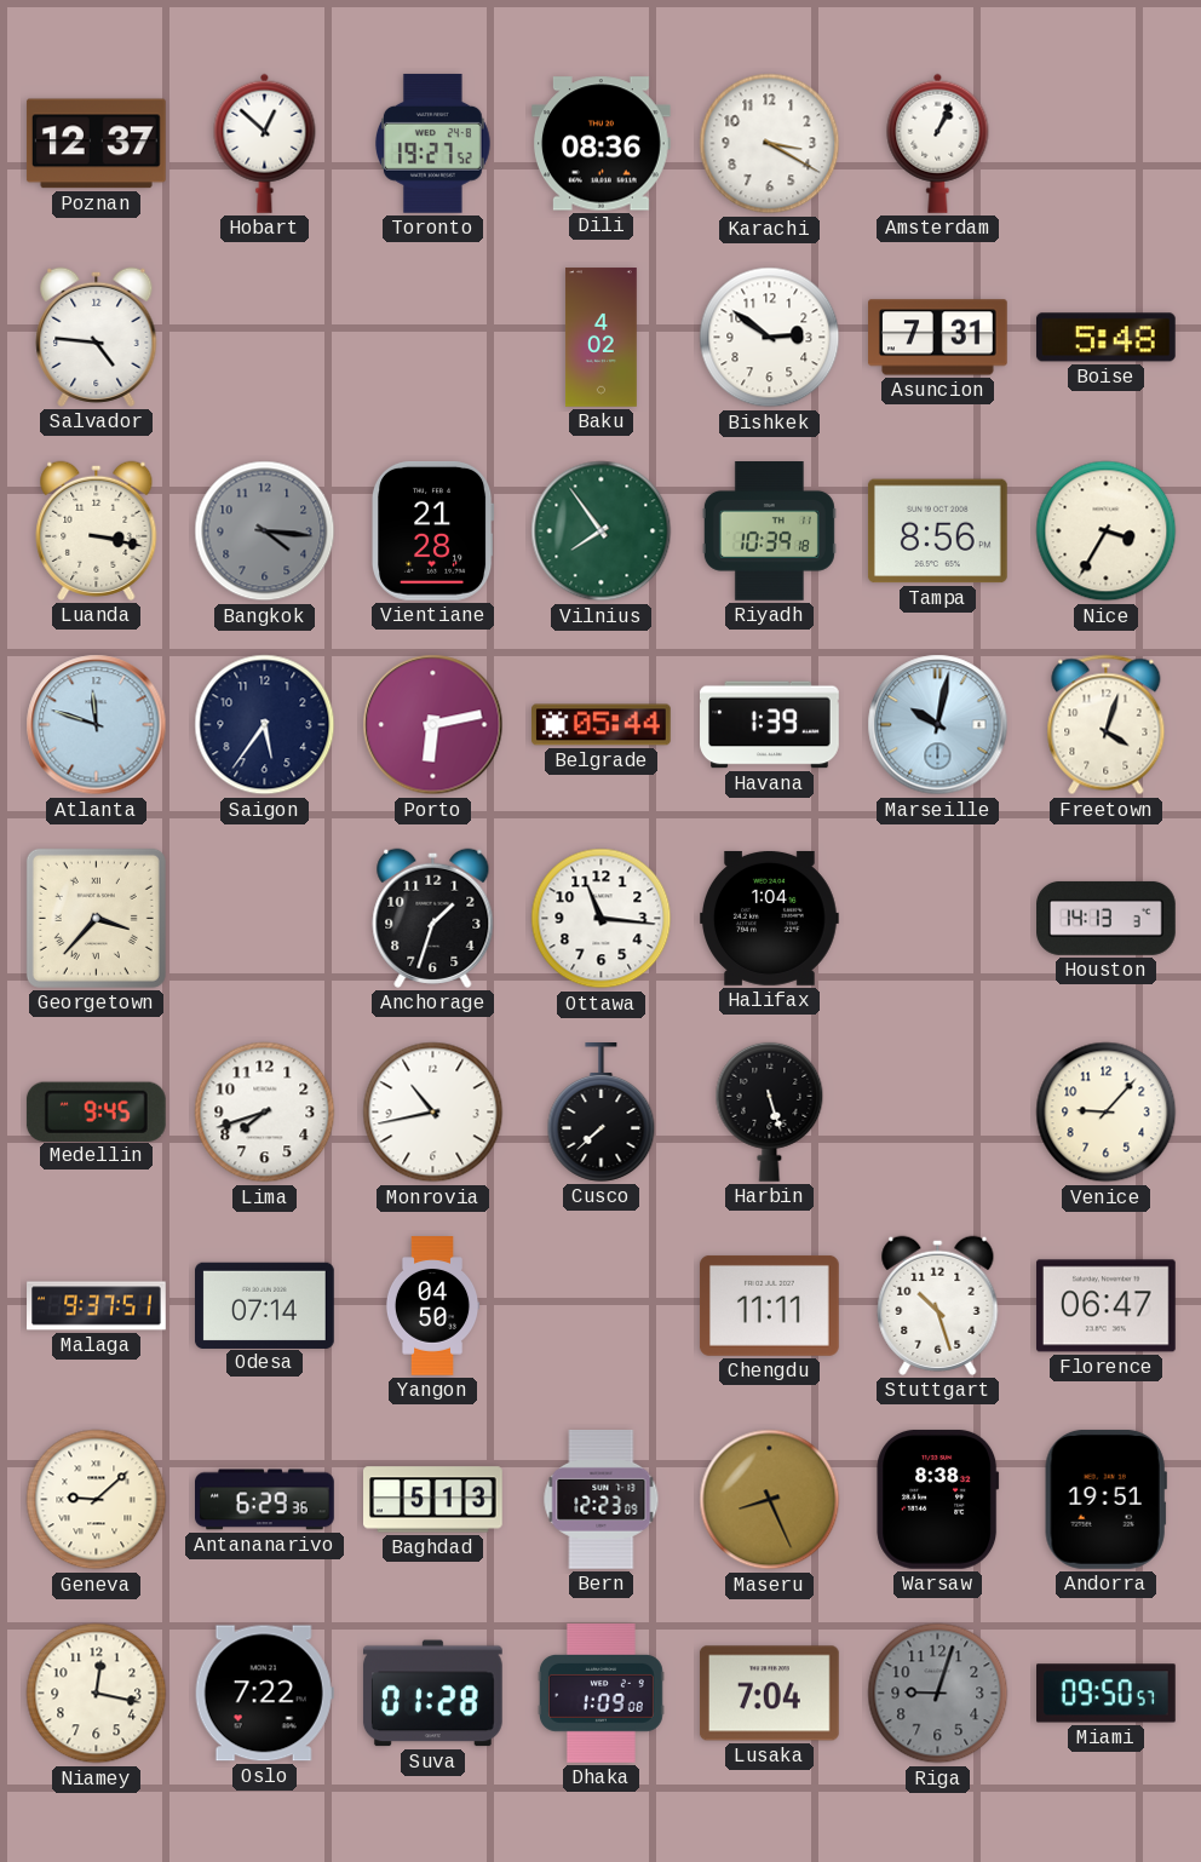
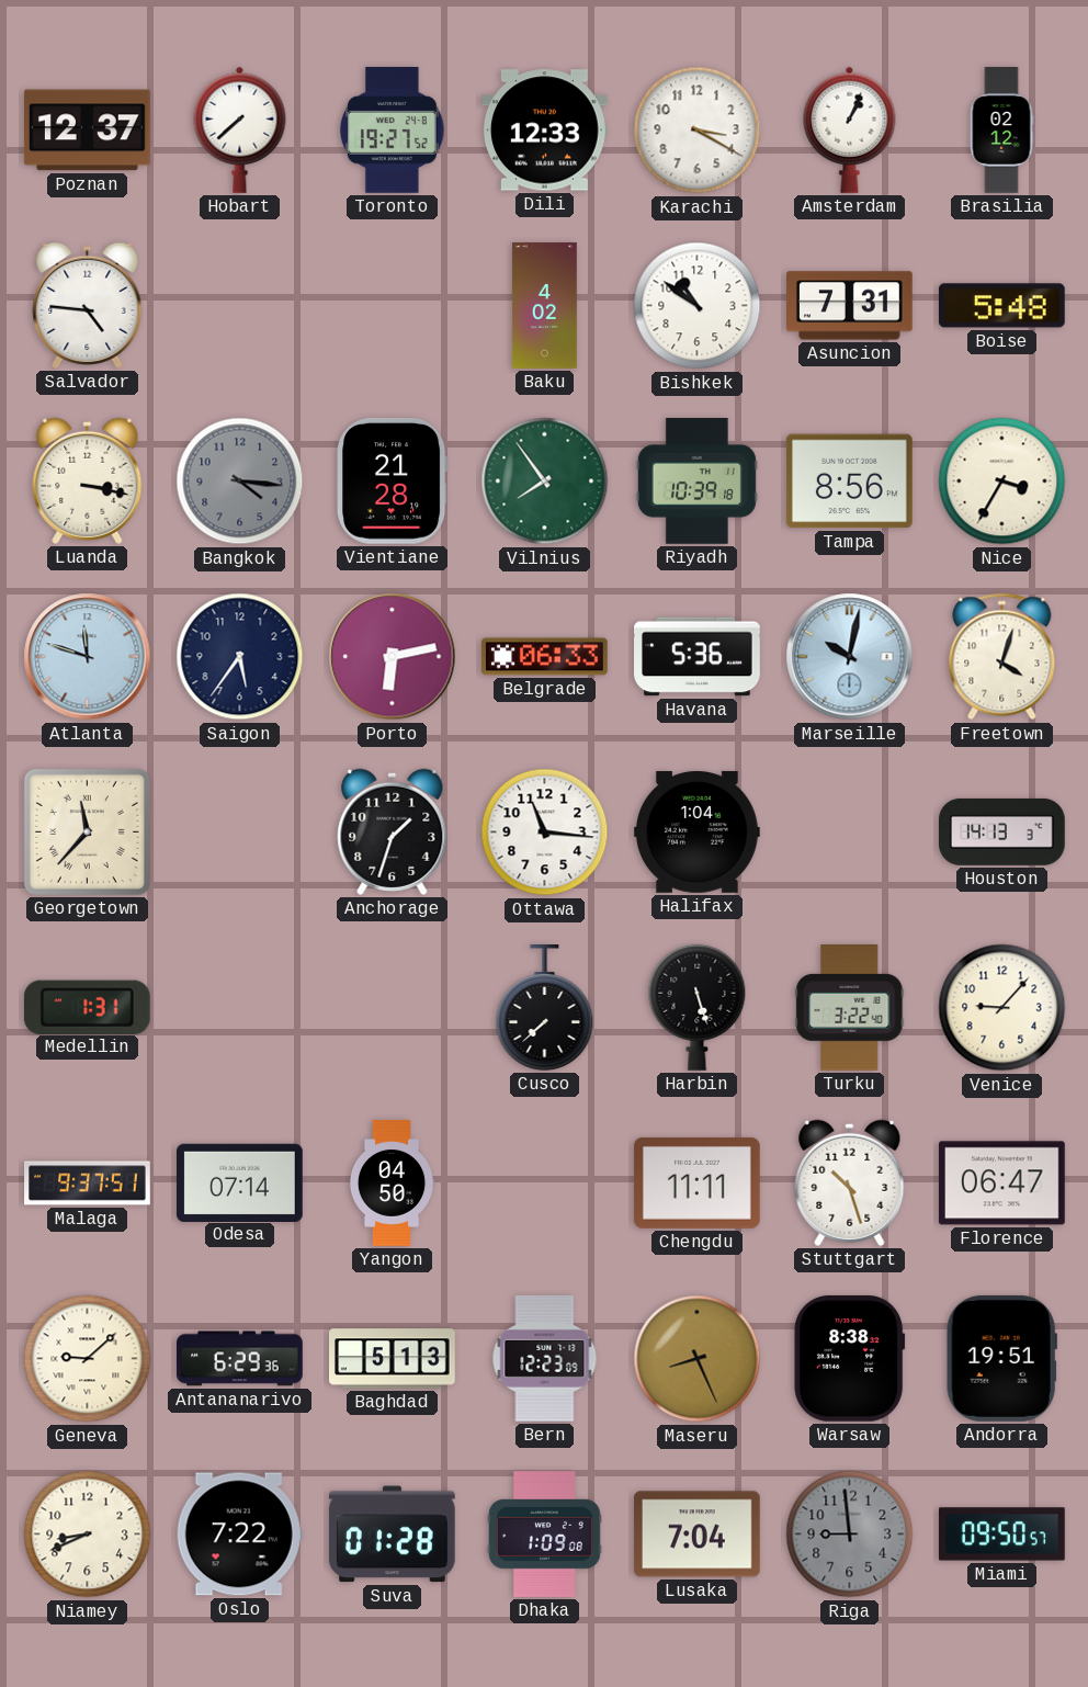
Hobart: 12:52 -> 7:38 (240, 129)
Dili: 08:36 -> 12:33 (545, 131)
Brasilia: none -> 02:12 (1001, 131)
Bishkek: 2:51 -> 10:51 (698, 306)
Belgrade: 05:44 -> 06:33 (545, 657)
Havana: 1:39 -> 5:36 (698, 657)
Georgetown: 3:37 -> 11:37 (87, 831)
Medellin: 9:45 -> 1:31 (87, 1007)
Lima: 7:42 -> none (265, 1113)
Monrovia: 10:43 -> none (433, 1113)
Turku: none -> 3:22 (850, 1008)
Niamey: 12:17 -> 8:41 (88, 1535)
Riga: 9:03 -> 8:59 (850, 1535)
